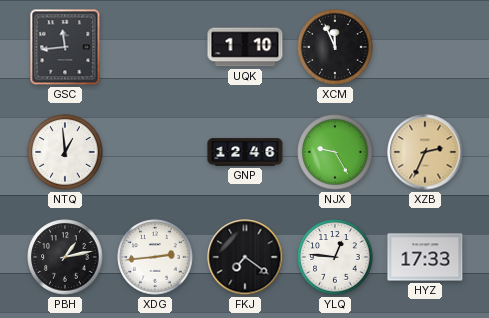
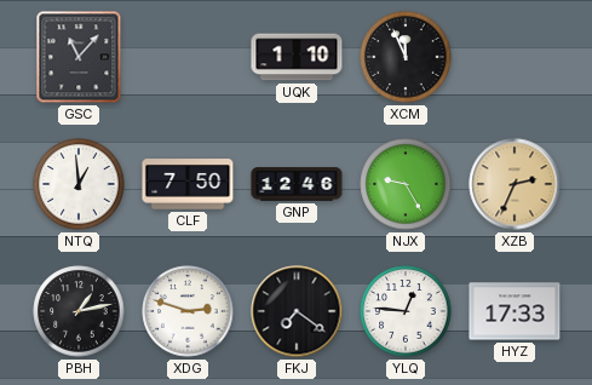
GSC: 11:44 -> 11:07 (79, 57)
CLF: none -> 7:50 (188, 184)
XDG: 2:44 -> 2:48 (188, 311)
